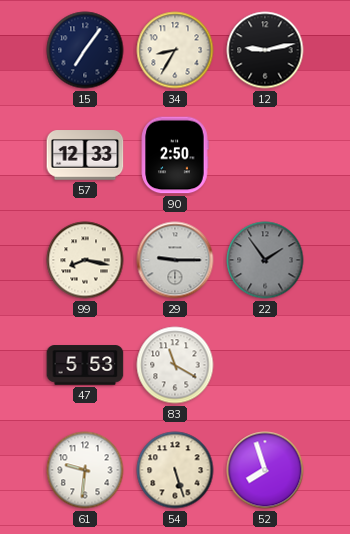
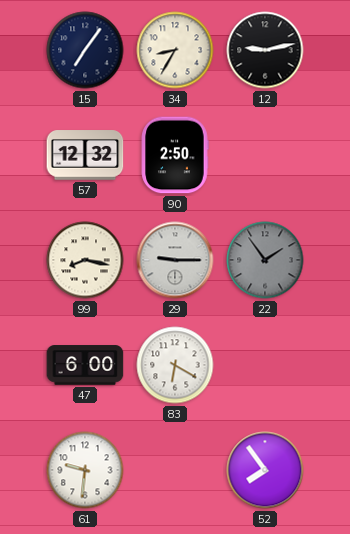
57: 12:33 -> 12:32 (85, 155)
47: 5:53 -> 6:00 (85, 365)
83: 11:20 -> 6:20 (175, 365)
54: 5:27 -> none (175, 470)
52: 7:57 -> 7:54 (265, 470)
